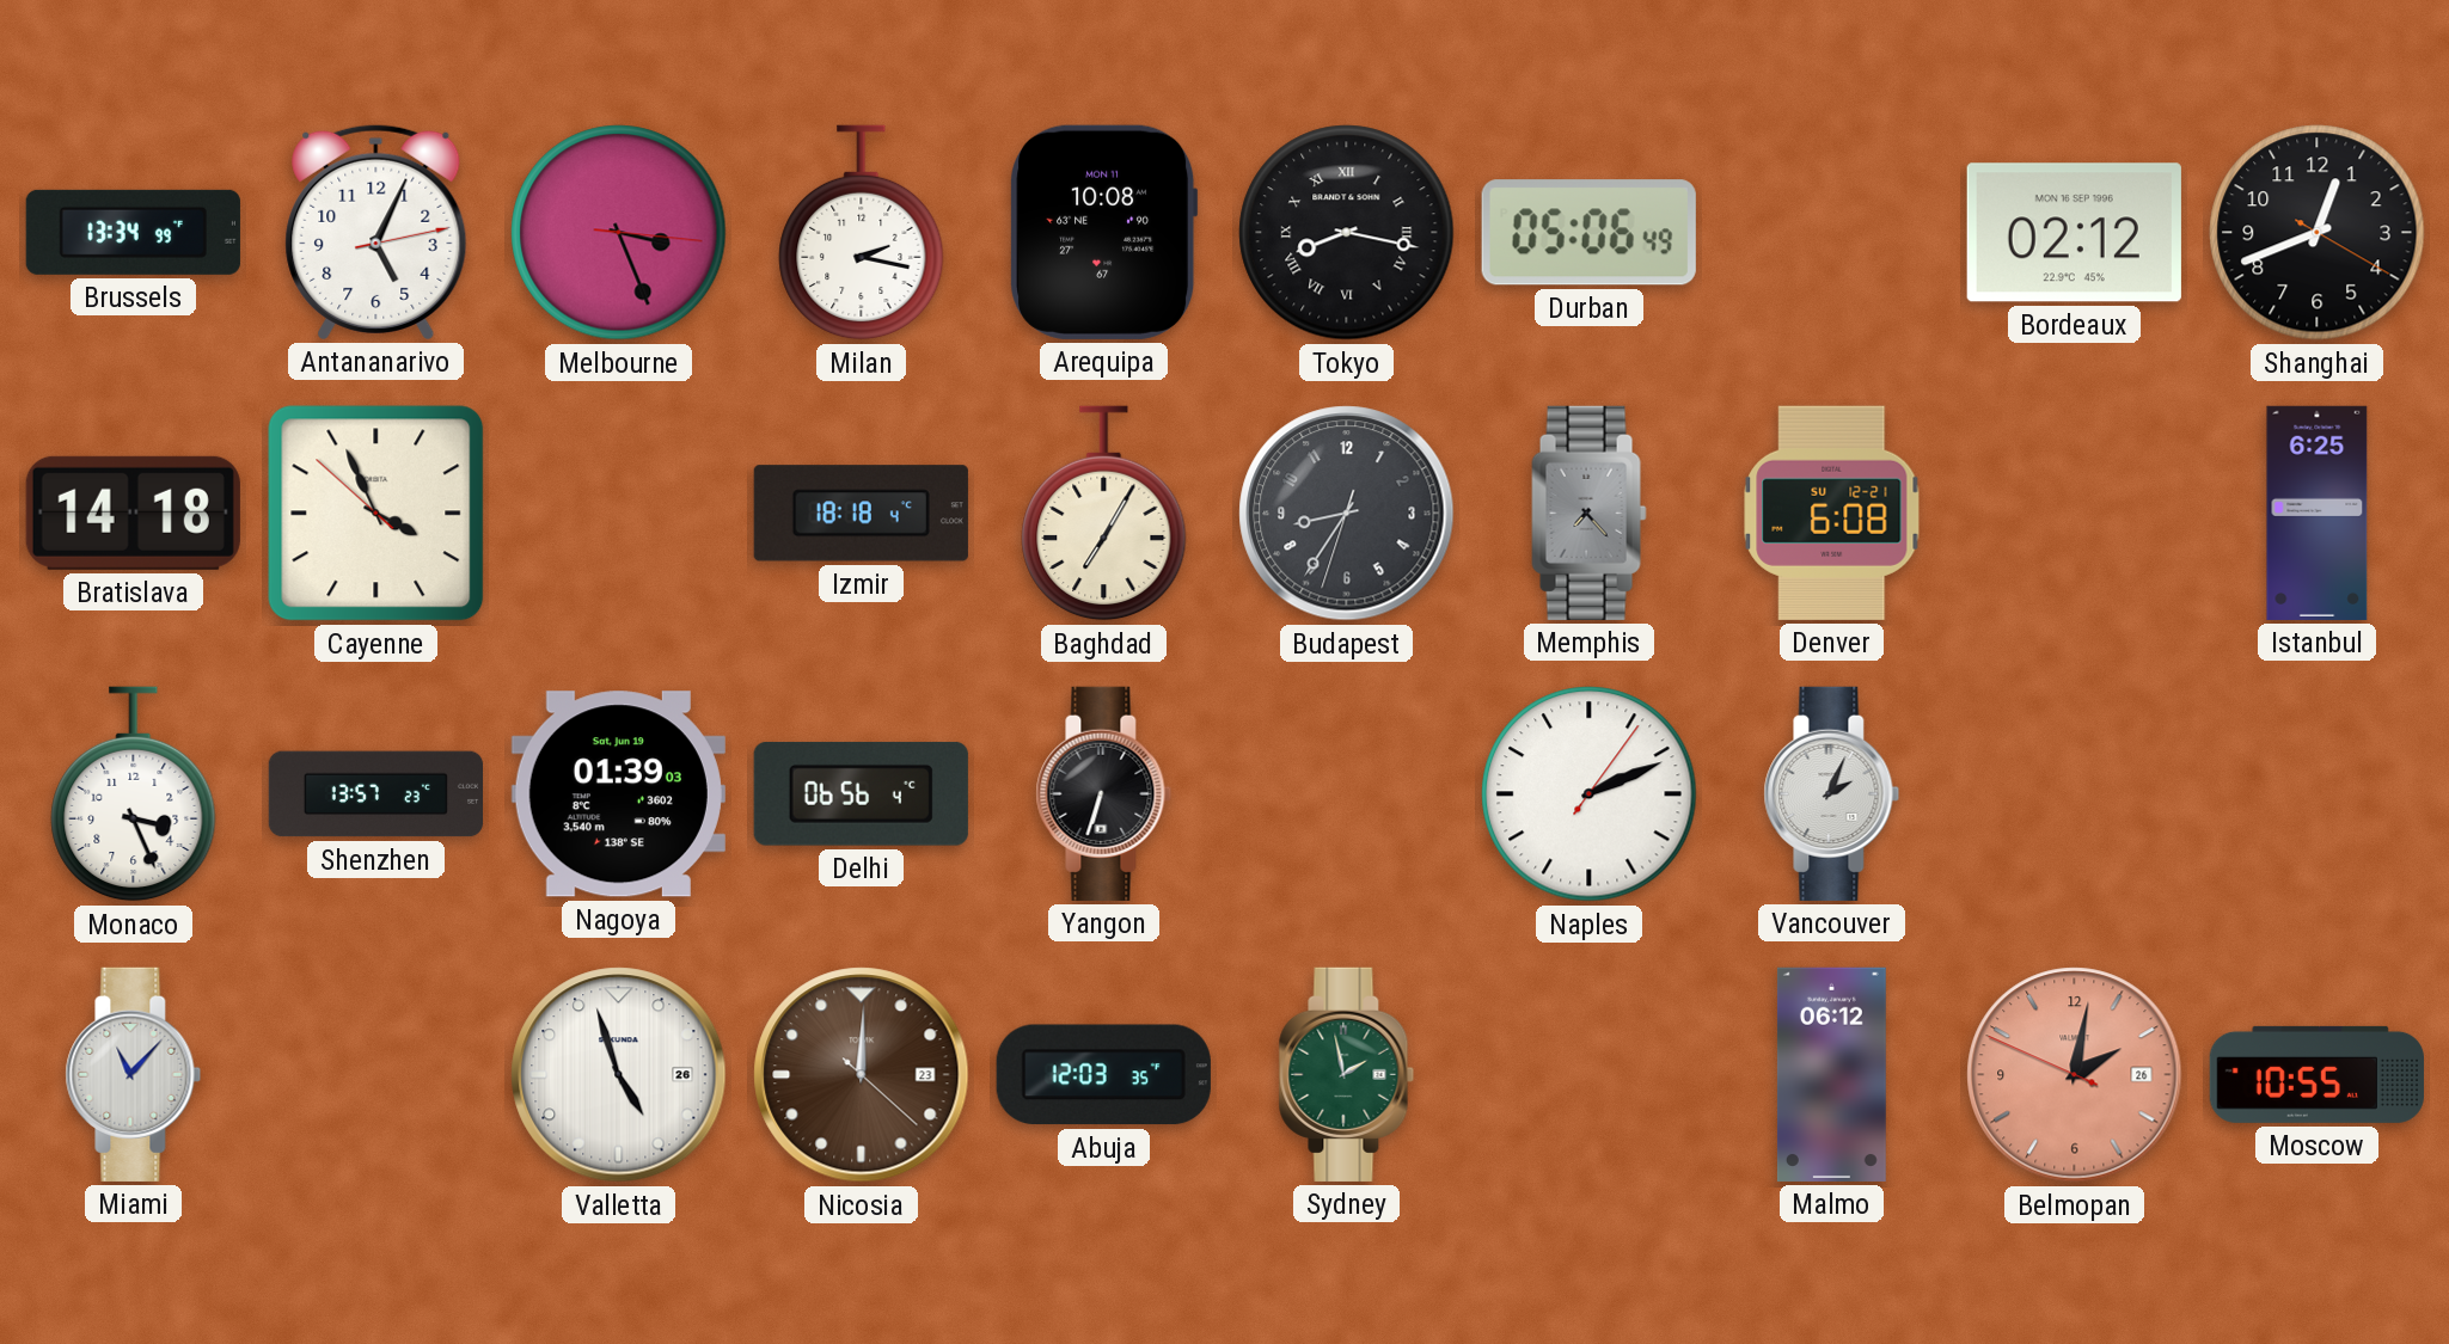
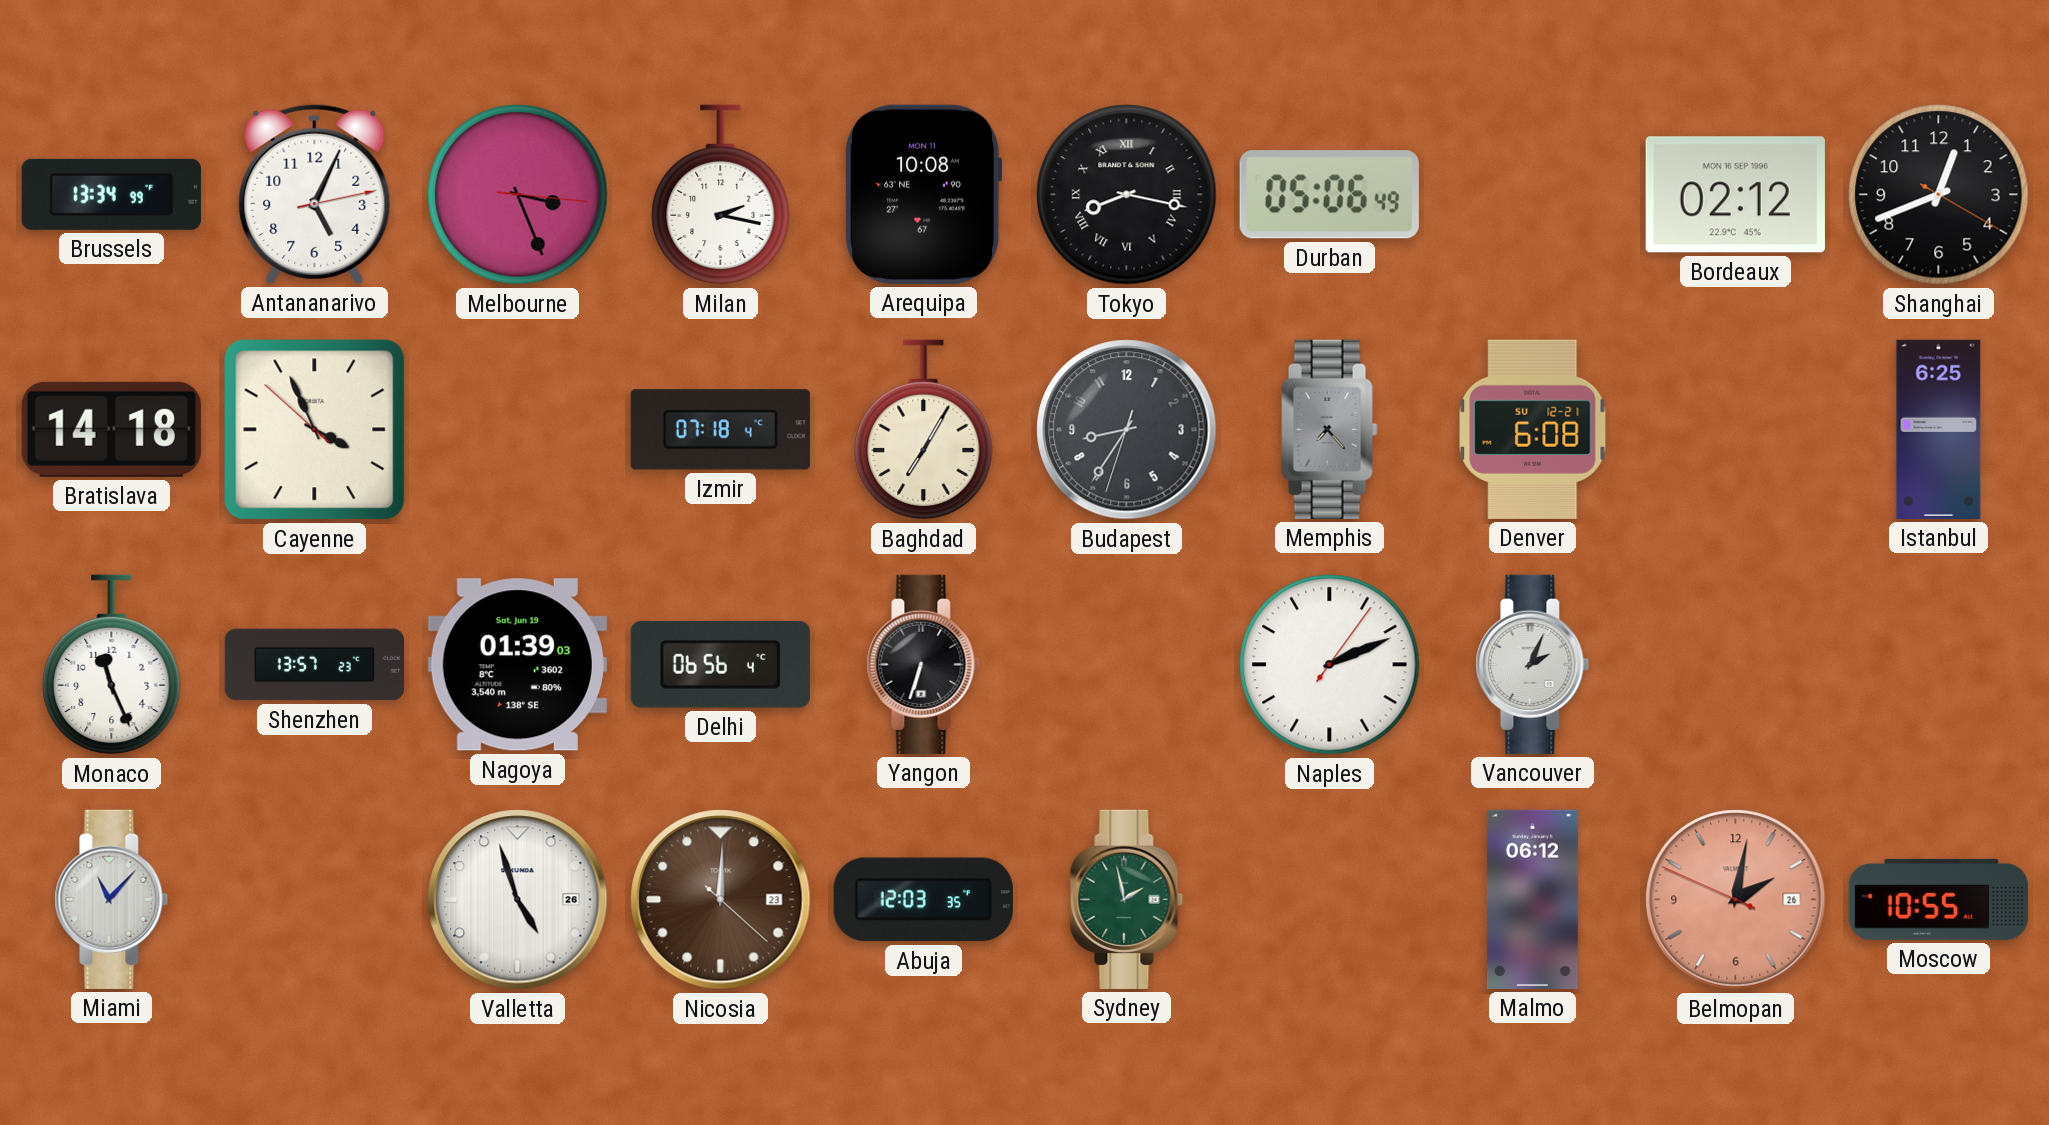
Izmir: 18:18 -> 07:18 (720, 430)
Monaco: 3:26 -> 11:26 (112, 665)
